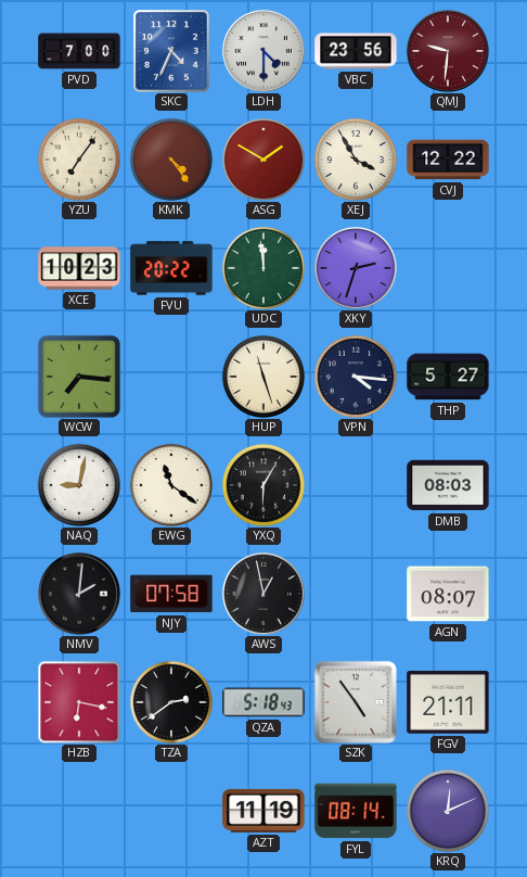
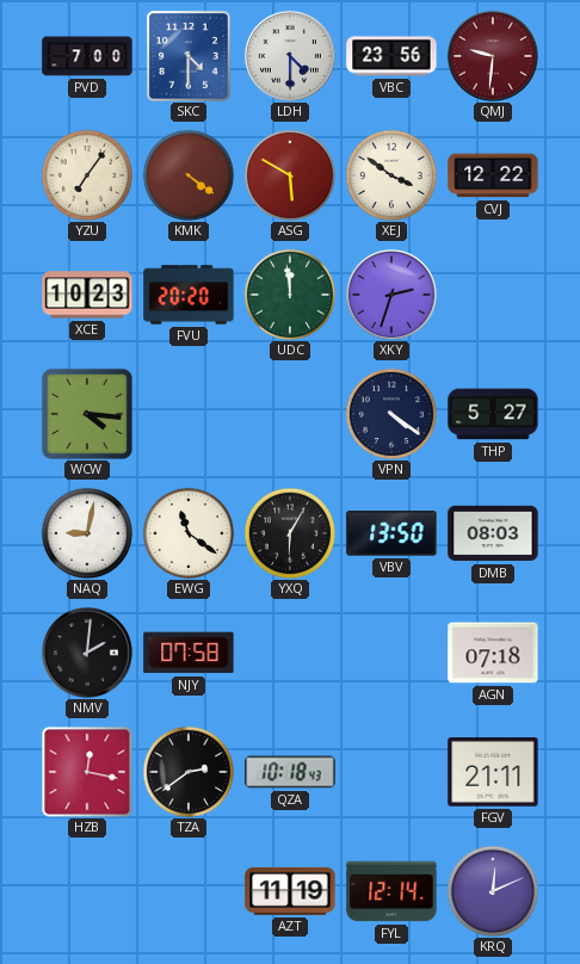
SKC: 4:34 -> 4:30 (189, 56)
KMK: 4:24 -> 4:21 (187, 174)
ASG: 1:50 -> 5:50 (289, 174)
XEJ: 3:55 -> 3:51 (390, 174)
FVU: 20:22 -> 20:20 (189, 295)
WCW: 7:16 -> 4:16 (87, 414)
HUP: 11:27 -> none (262, 376)
VPN: 4:16 -> 4:21 (390, 413)
VBV: none -> 13:50 (391, 533)
AWS: 12:58 -> none (263, 594)
AGN: 08:07 -> 07:18 (493, 653)
HZB: 6:17 -> 12:17 (87, 772)
QZA: 5:18 -> 10:18 (290, 772)
SZK: 4:54 -> none (356, 702)
FYL: 08:14 -> 12:14 (391, 891)
